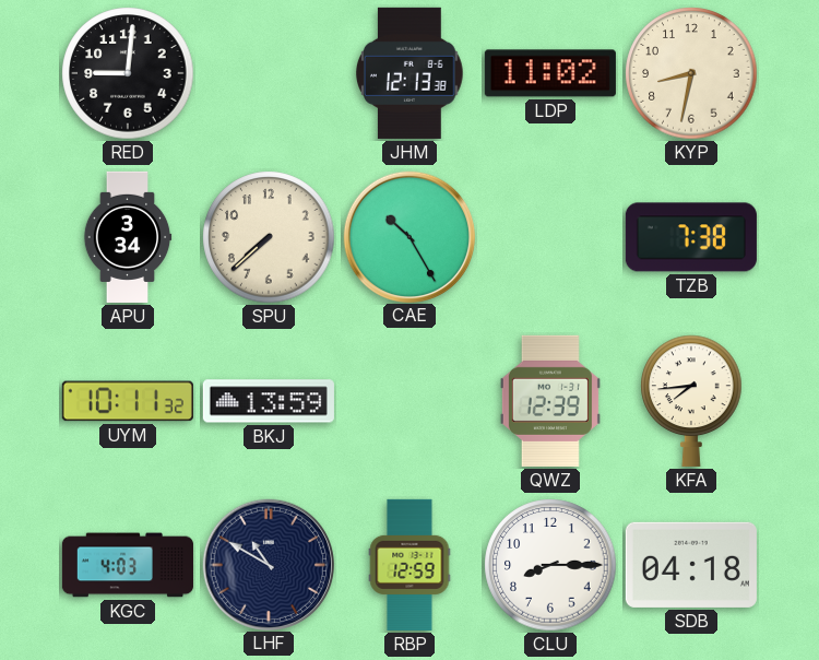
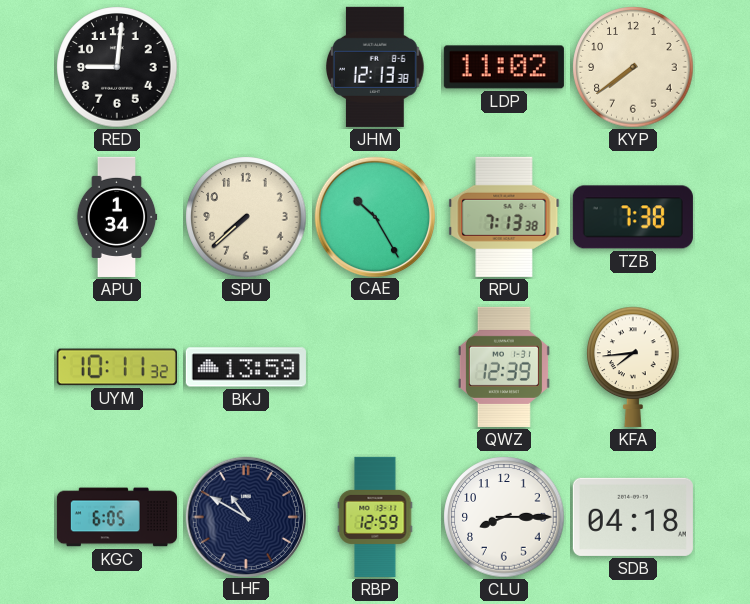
KYP: 8:32 -> 7:39 (633, 67)
APU: 3:34 -> 1:34 (117, 217)
RPU: none -> 7:13 (504, 217)
KGC: 4:03 -> 6:05 (117, 517)
